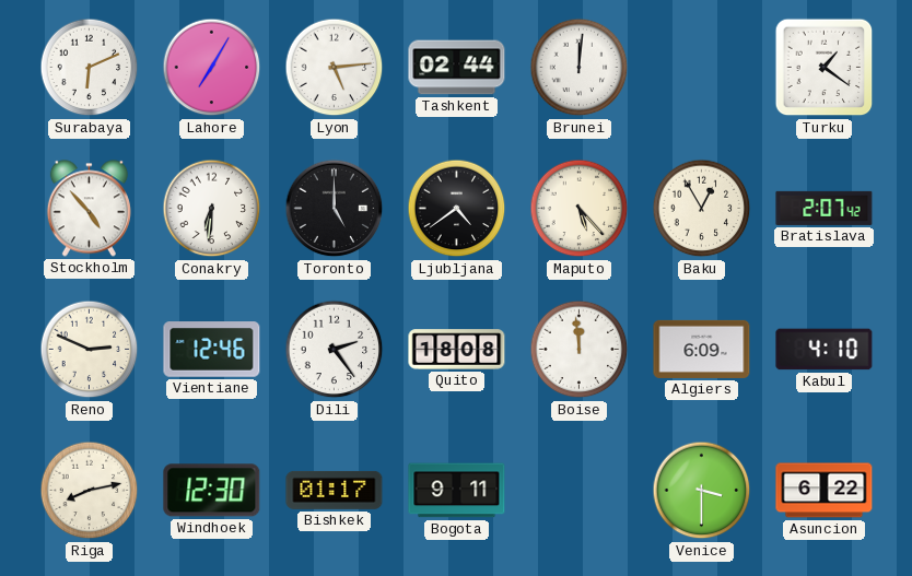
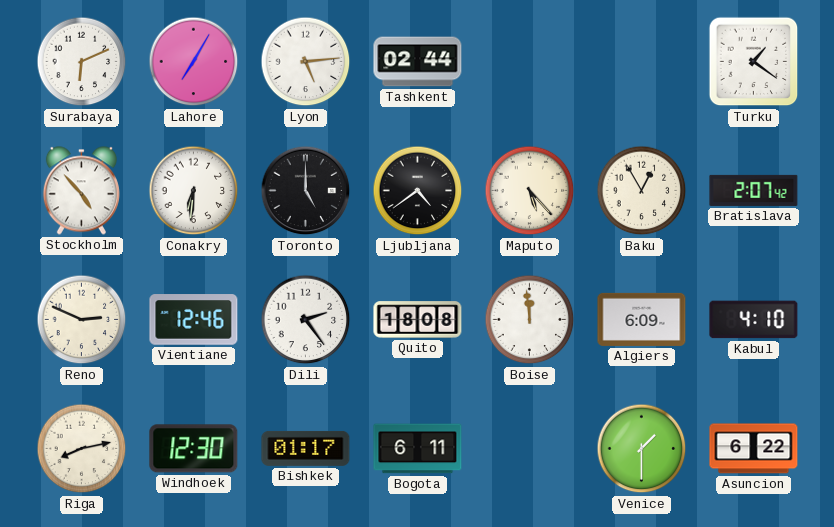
Brunei: 12:01 -> none (580, 68)
Bogota: 9:11 -> 6:11 (418, 449)
Venice: 3:30 -> 1:30 (642, 449)
